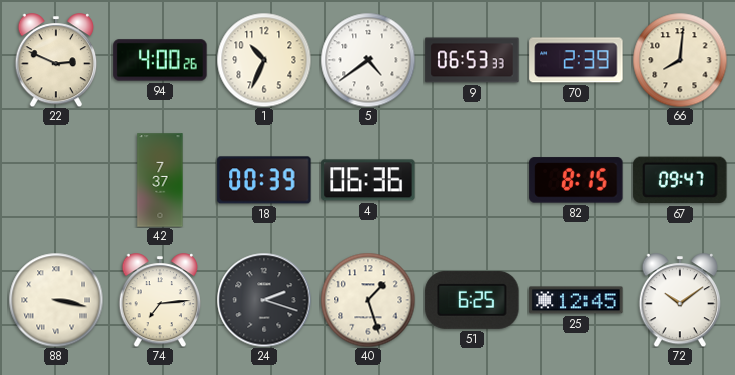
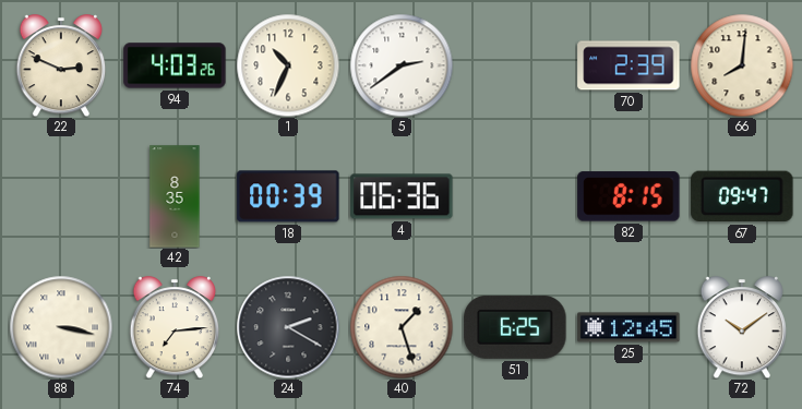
94: 4:00 -> 4:03 (175, 65)
5: 4:39 -> 2:39 (402, 65)
9: 06:53 -> none (472, 60)
42: 7:37 -> 8:35 (175, 196)
24: 2:18 -> 2:20 (288, 327)
